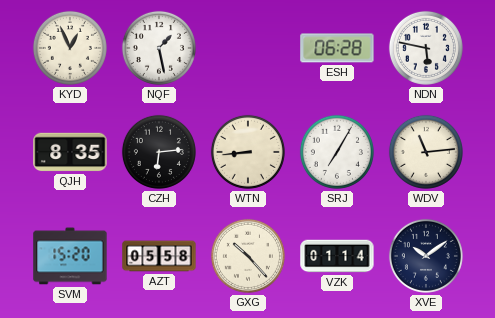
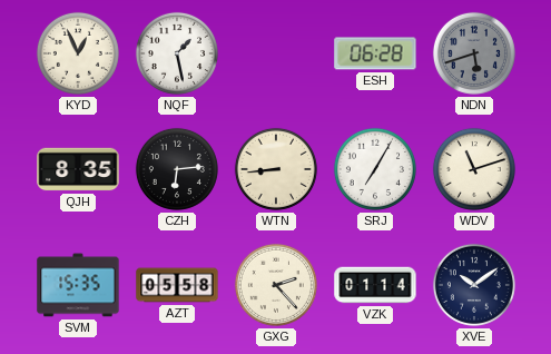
NDN: 5:47 -> 5:42 (474, 53)
NDN dial: white -> grey (474, 53)
WDV: 11:14 -> 11:12 (474, 169)
SVM: 15:20 -> 15:35 (78, 285)
GXG: 10:23 -> 2:23 (276, 285)
